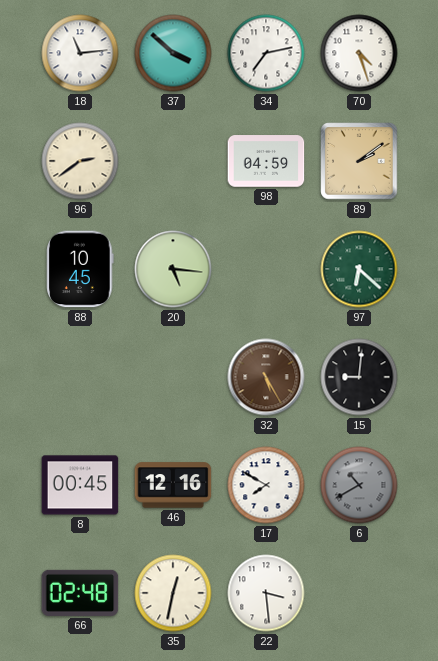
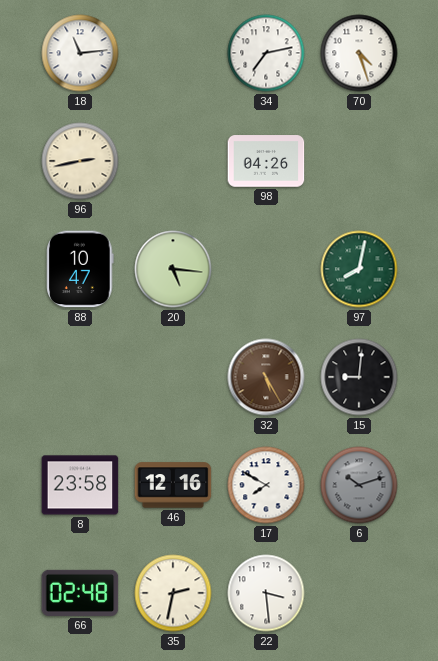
37: 3:52 -> none (173, 53)
96: 2:39 -> 2:43 (80, 161)
98: 04:59 -> 04:26 (266, 161)
89: 2:09 -> none (359, 161)
88: 10:45 -> 10:47 (80, 269)
97: 6:22 -> 8:02 (359, 269)
8: 00:45 -> 23:58 (80, 485)
6: 10:40 -> 10:12 (359, 485)
35: 12:32 -> 2:32 (173, 593)
